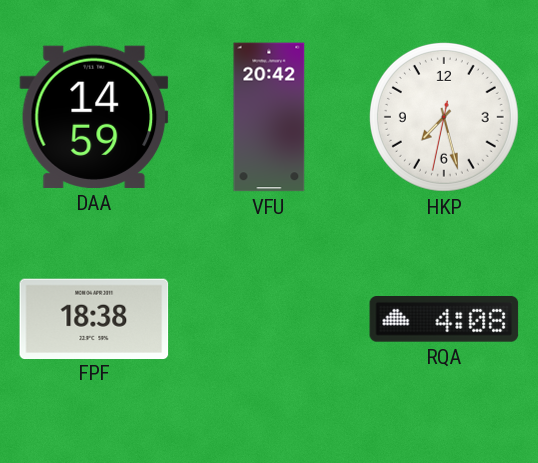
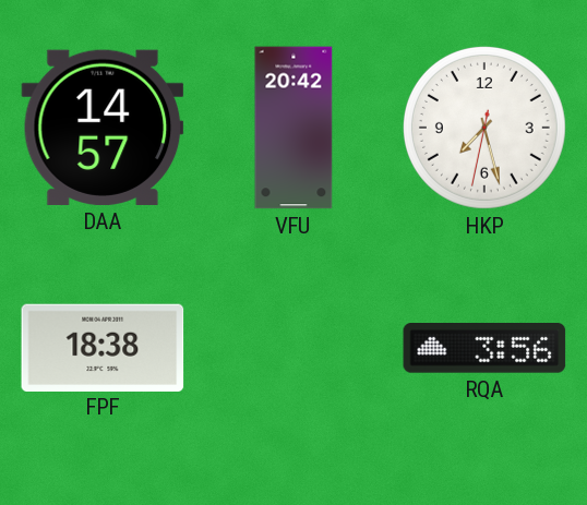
DAA: 14:59 -> 14:57 (103, 128)
RQA: 4:08 -> 3:56 (484, 349)
